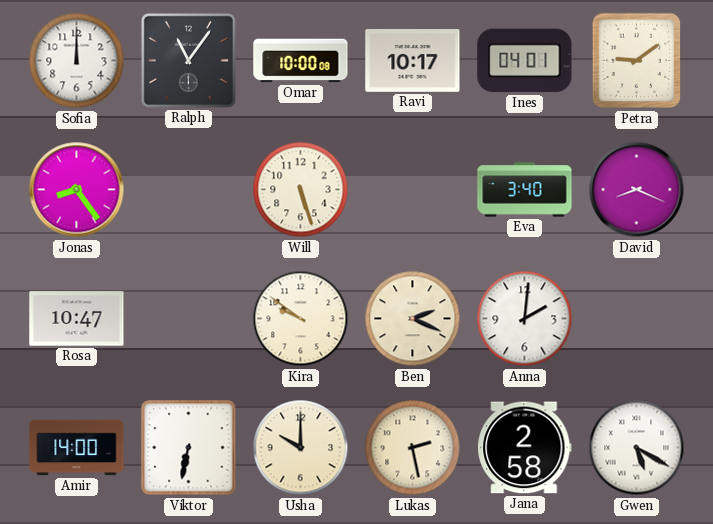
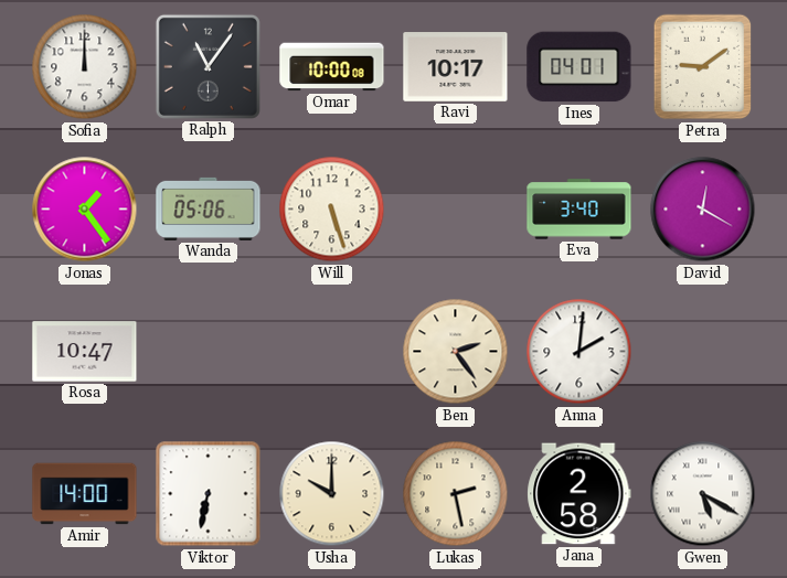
Jonas: 8:24 -> 1:24 (85, 210)
Wanda: none -> 05:06 (209, 208)
David: 8:19 -> 12:20 (703, 210)
Kira: 9:51 -> none (301, 319)
Ben: 2:19 -> 2:24 (456, 352)
